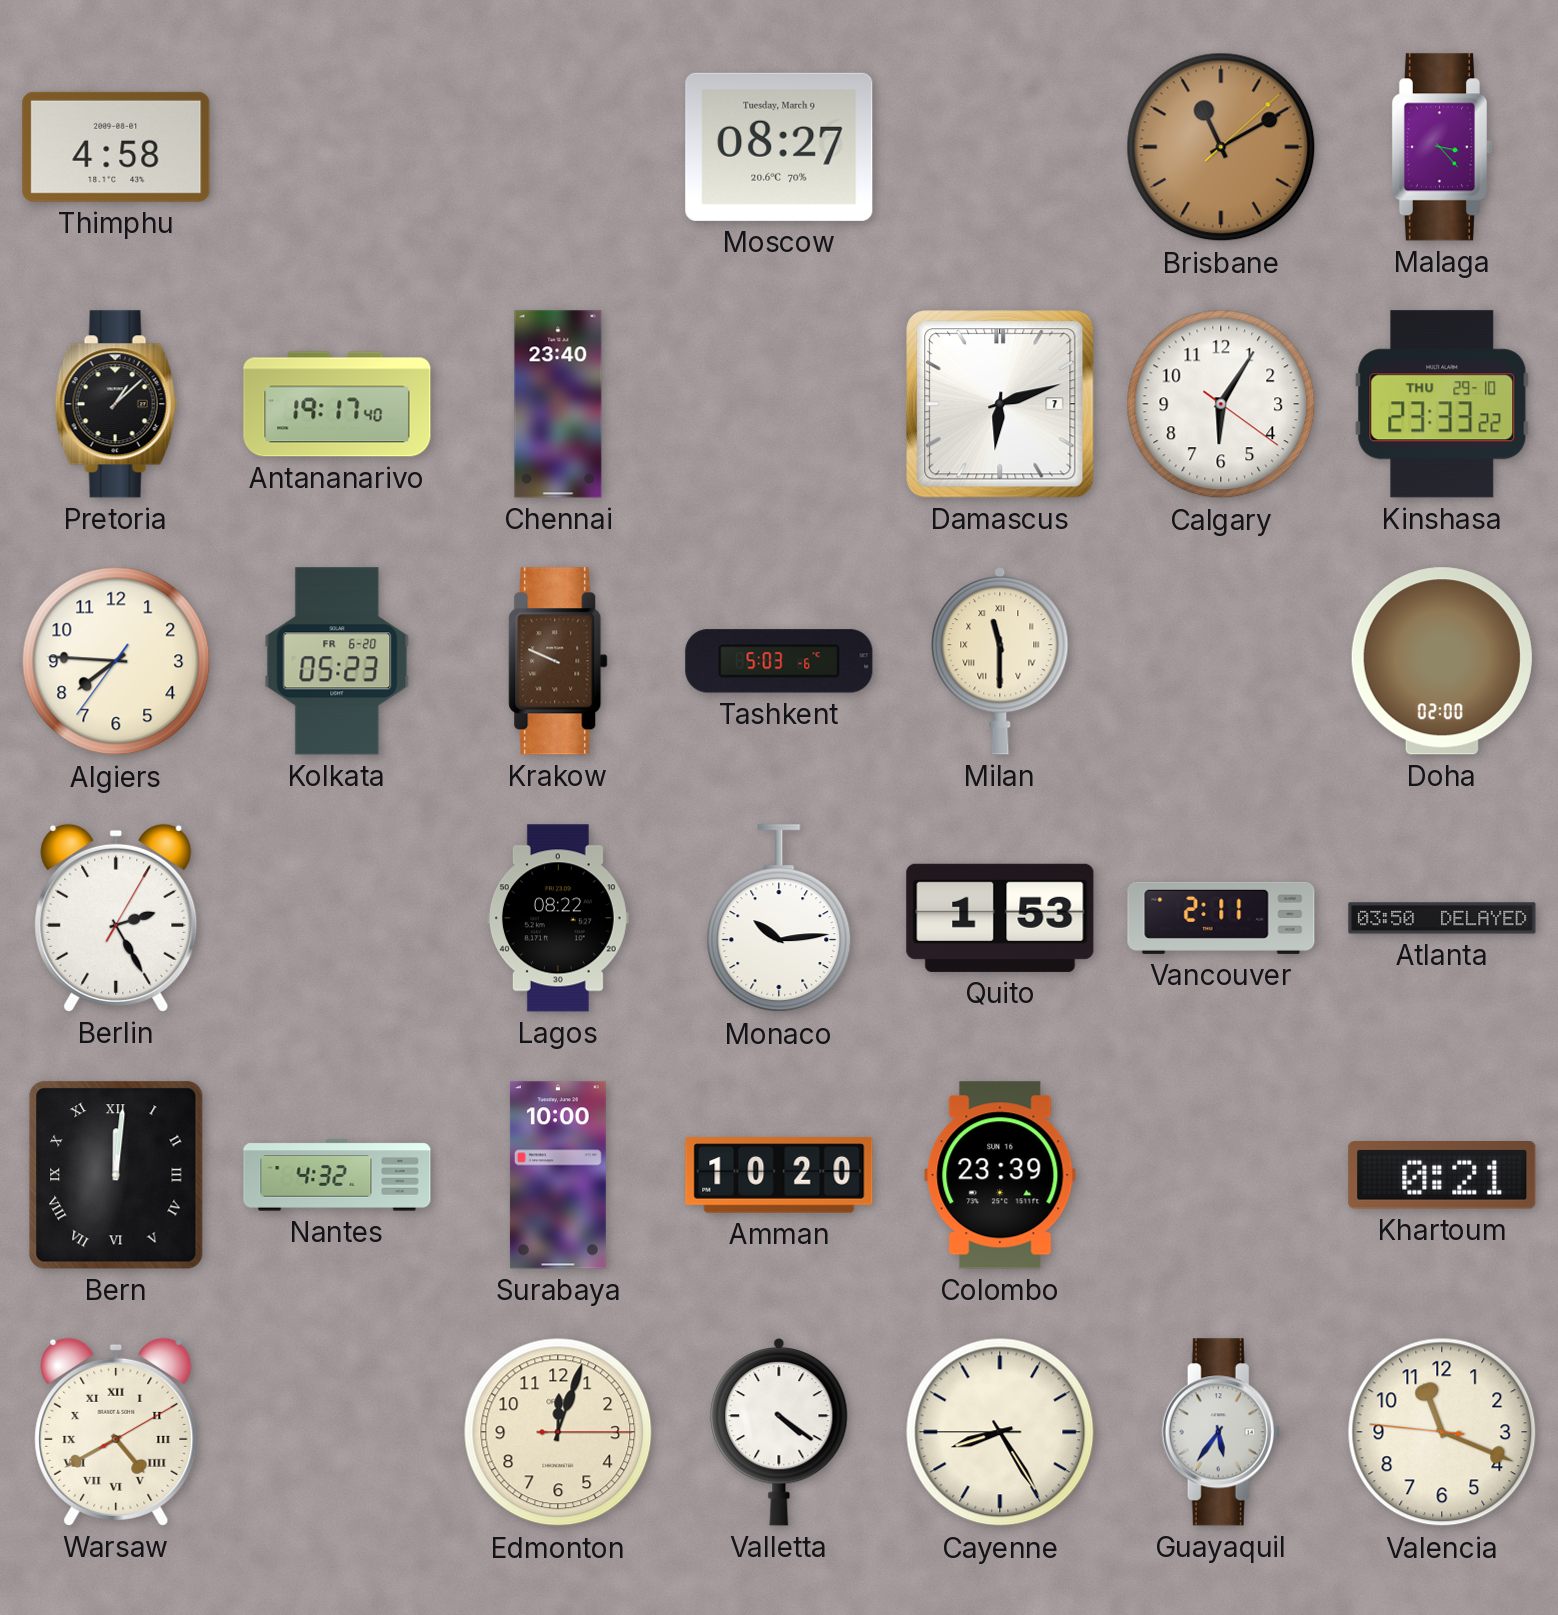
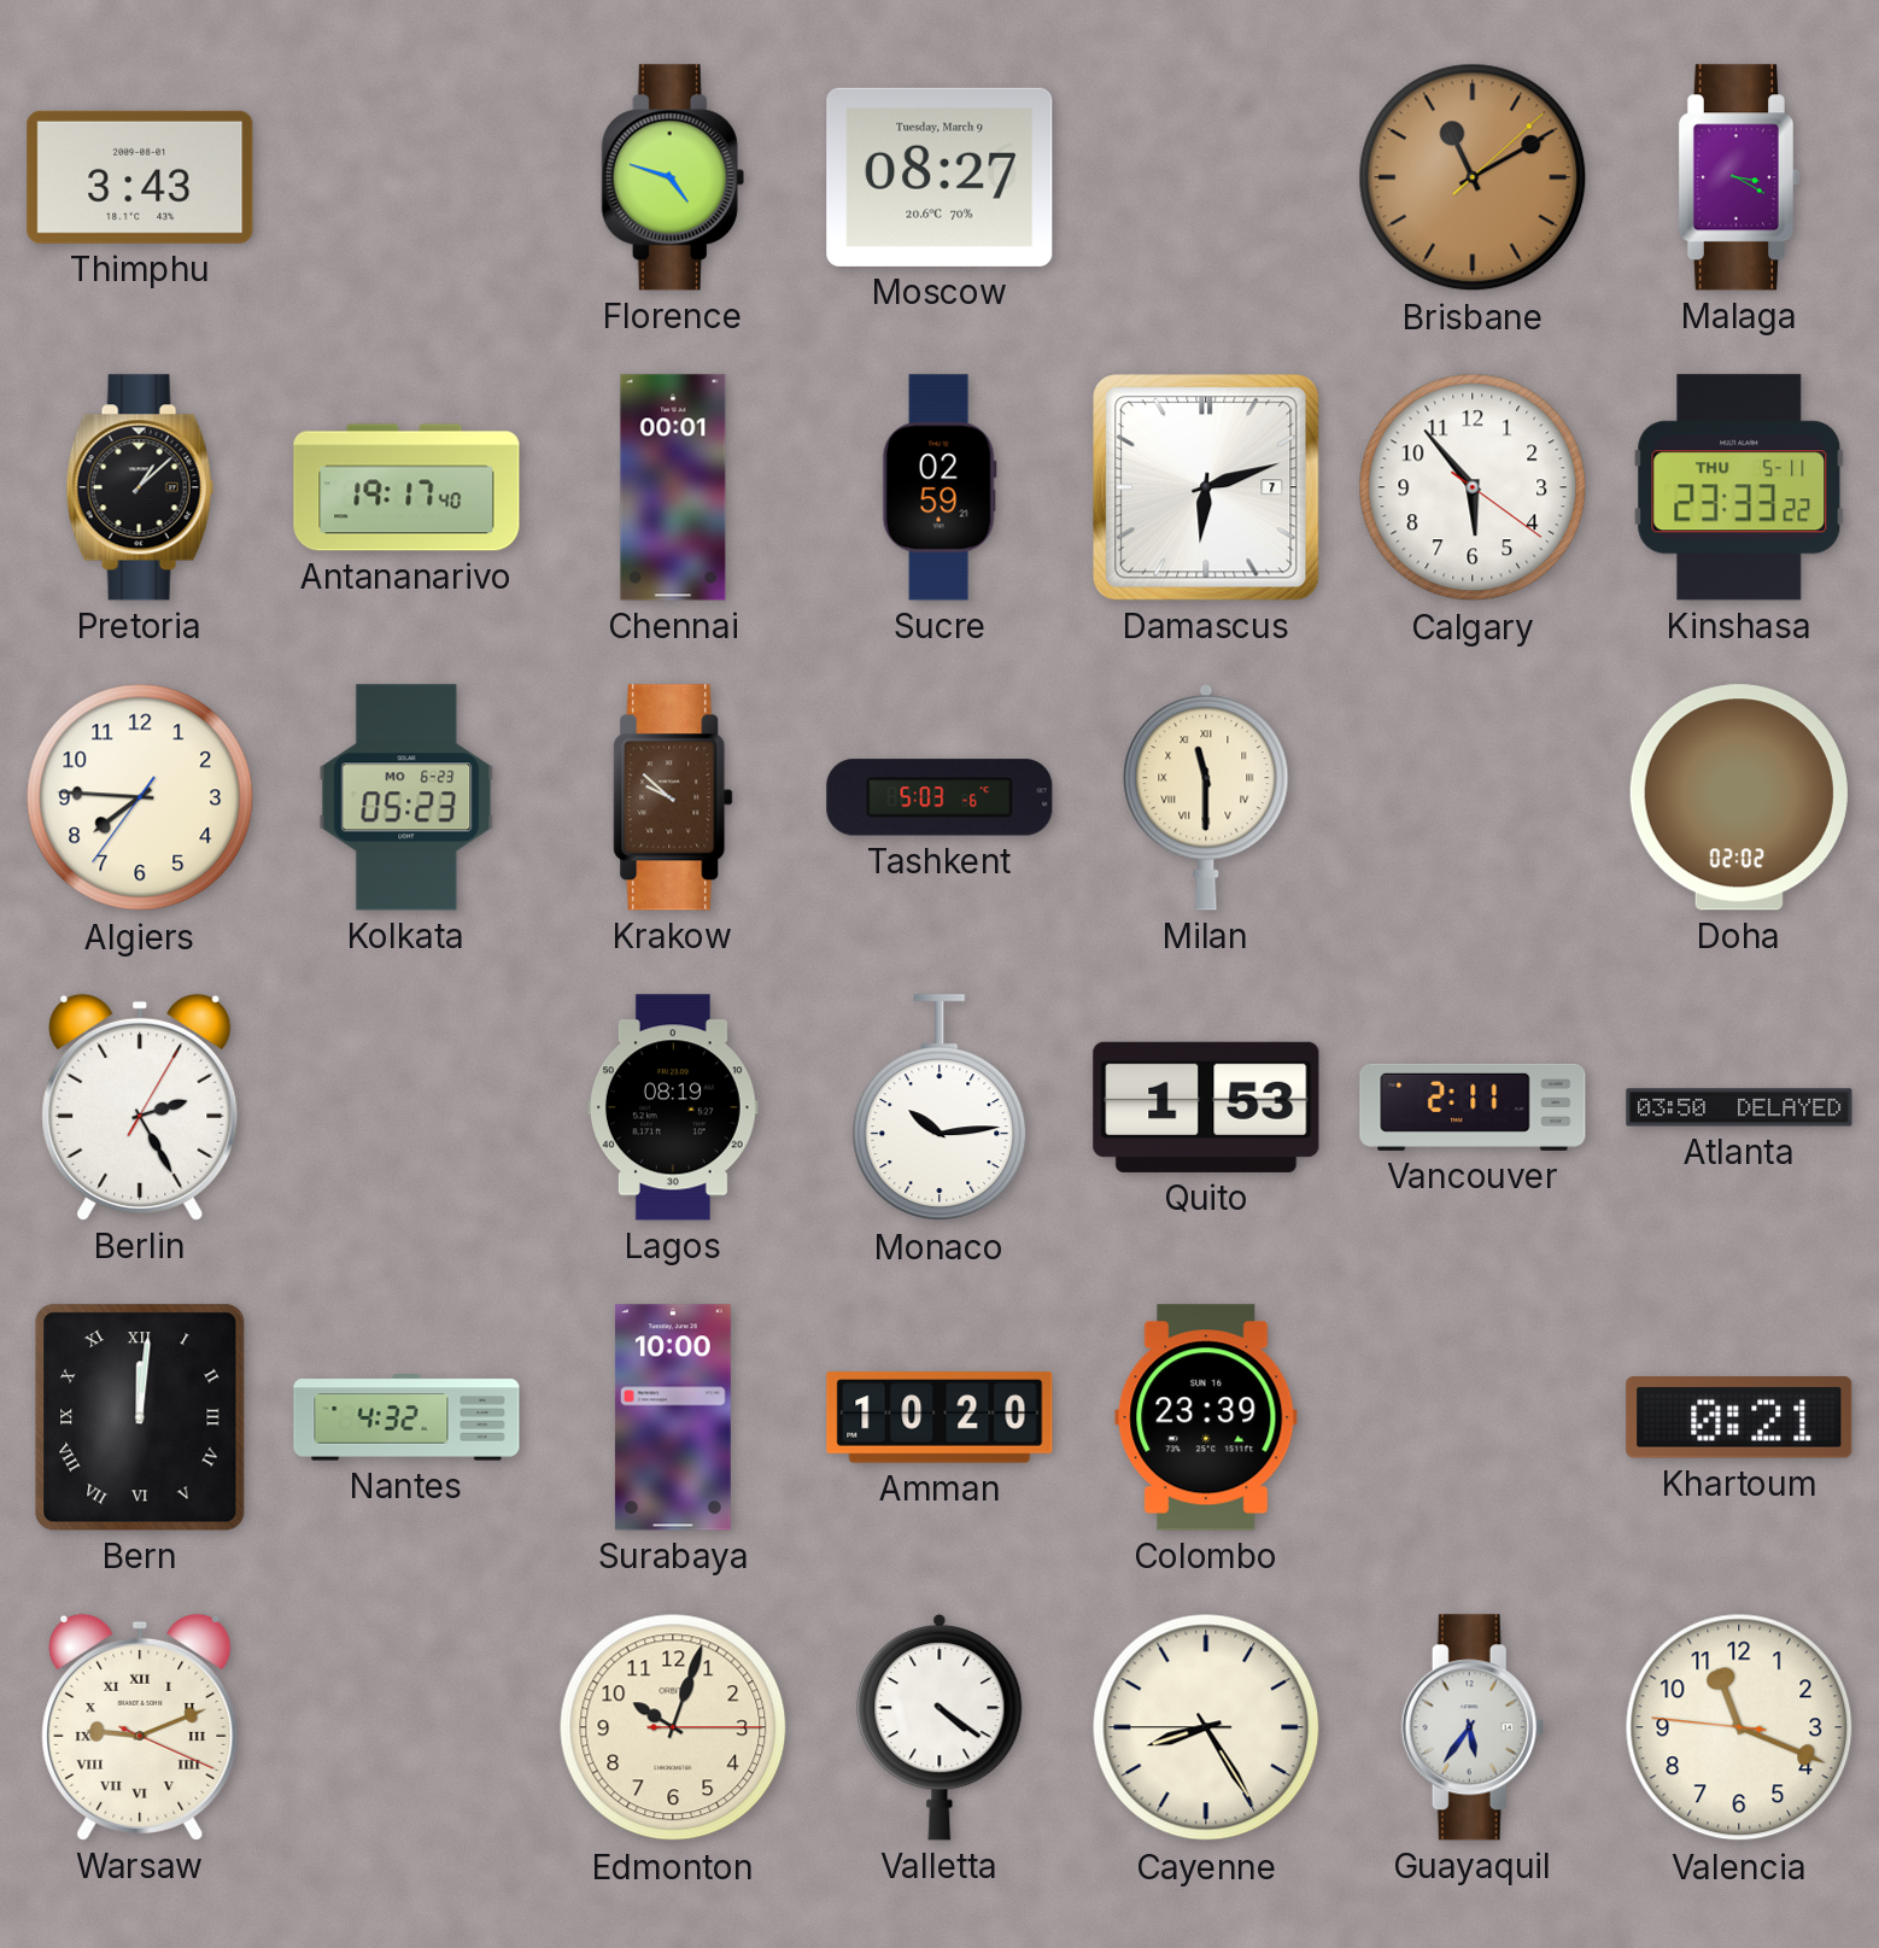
Thimphu: 4:58 -> 3:43 (140, 177)
Florence: none -> 4:48 (673, 177)
Malaga: 3:23 -> 3:20 (1739, 177)
Chennai: 23:40 -> 00:01 (673, 487)
Sucre: none -> 02:59 (939, 487)
Calgary: 6:05 -> 5:53 (1473, 487)
Kinshasa date: THU 29-10 -> THU 5-11 (1739, 487)
Kolkata date: FR 6-20 -> MO 6-23 (406, 797)
Krakow: 9:49 -> 9:52 (673, 797)
Doha: 02:00 -> 02:02 (1739, 797)
Lagos: 08:22 -> 08:19 (673, 1107)
Warsaw: 4:40 -> 9:11 (140, 1727)
Edmonton: 12:03 -> 10:03 (673, 1727)
